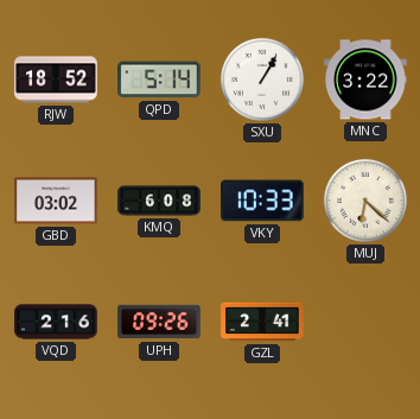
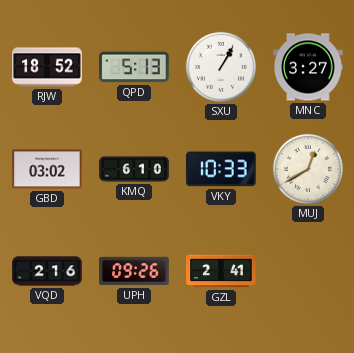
QPD: 5:14 -> 5:13 (135, 67)
MNC: 3:22 -> 3:27 (308, 67)
KMQ: 6:08 -> 6:10 (134, 169)
MUJ: 6:22 -> 12:40 (308, 169)
